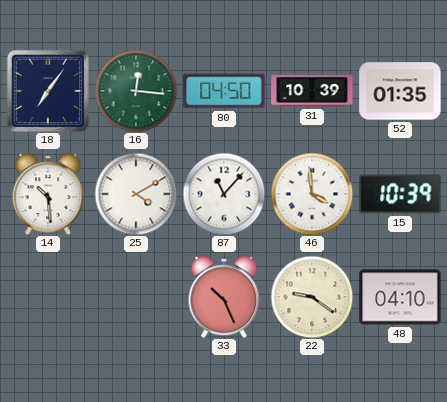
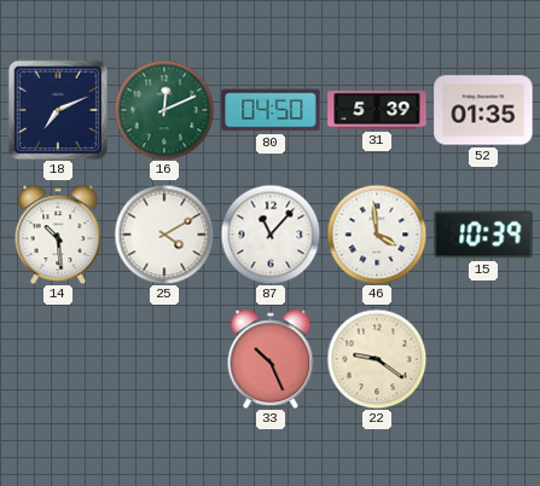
18: 7:06 -> 7:11 (58, 110)
16: 12:16 -> 12:11 (164, 110)
31: 10:39 -> 5:39 (377, 111)
48: 04:10 -> none (400, 297)
